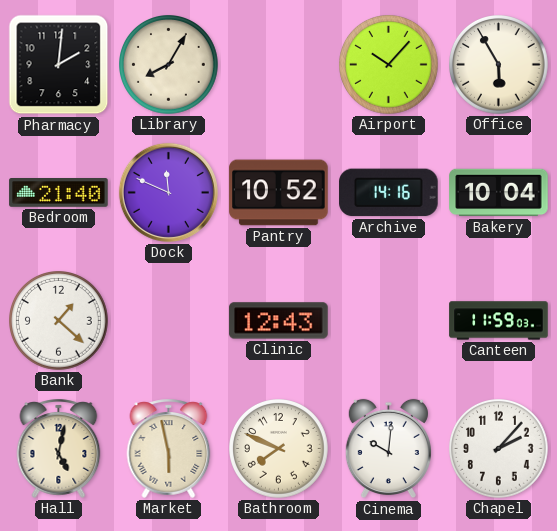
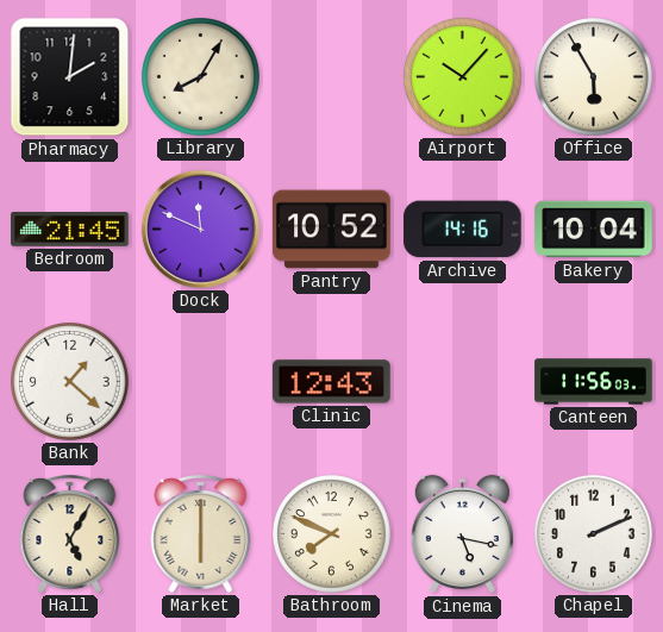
Bedroom: 21:40 -> 21:45 (70, 230)
Canteen: 11:59 -> 11:56 (594, 382)
Hall: 5:02 -> 5:05 (70, 533)
Market: 5:58 -> 6:00 (201, 533)
Cinema: 10:01 -> 5:17 (462, 534)
Chapel: 2:07 -> 2:11 (594, 534)
